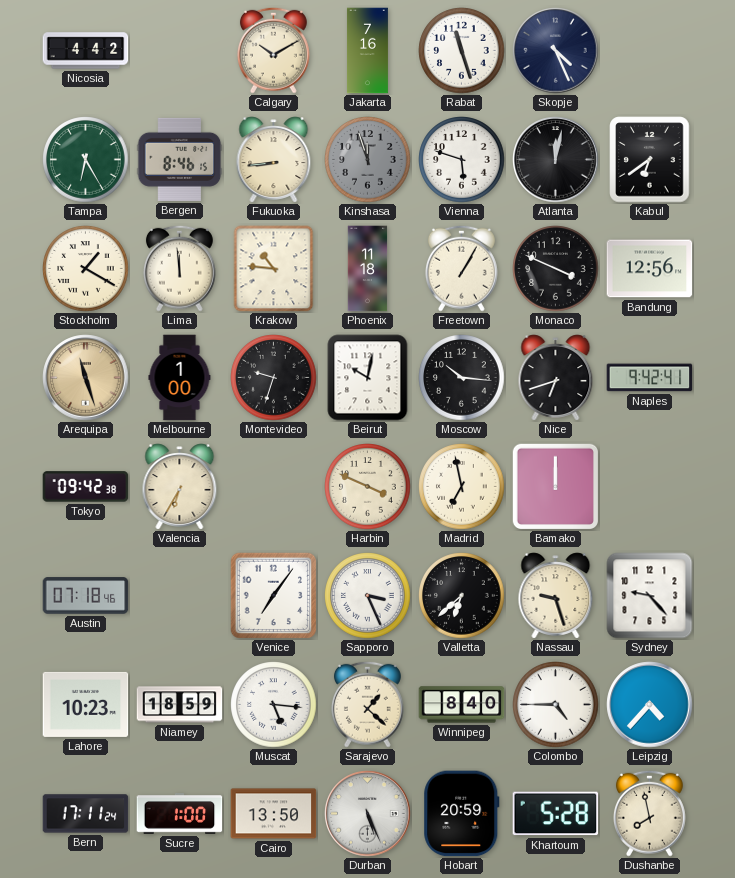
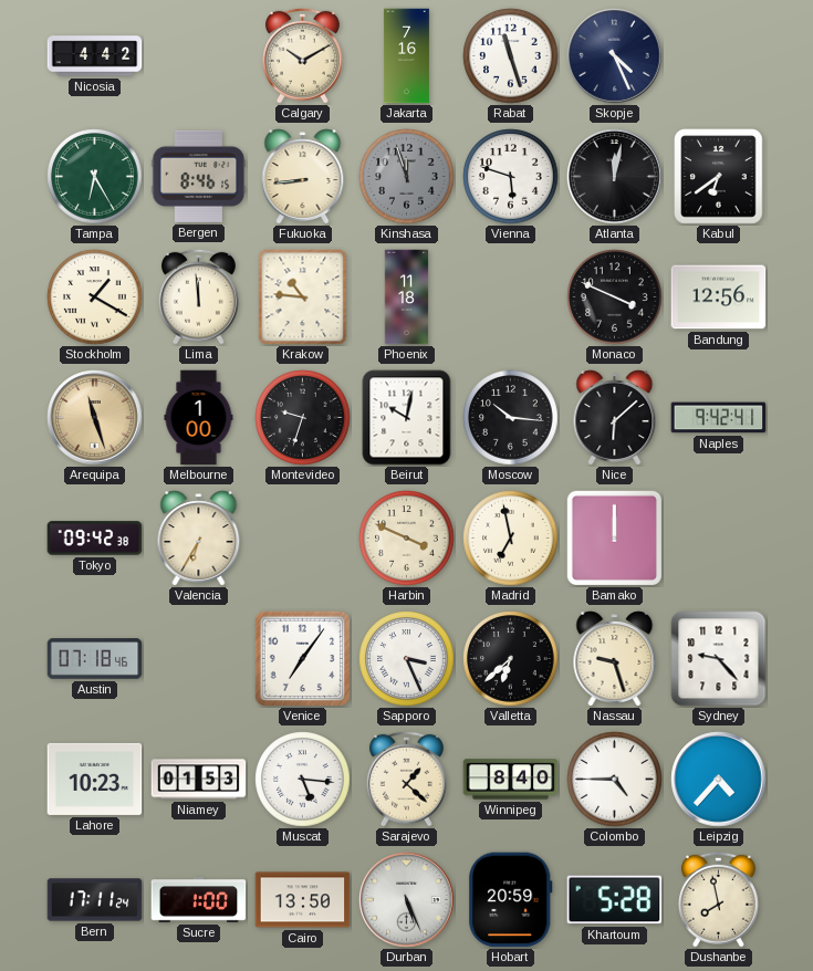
Freetown: 1:05 -> none (461, 268)
Nice: 6:42 -> 6:08 (615, 418)
Niamey: 18:59 -> 01:53 (199, 780)
